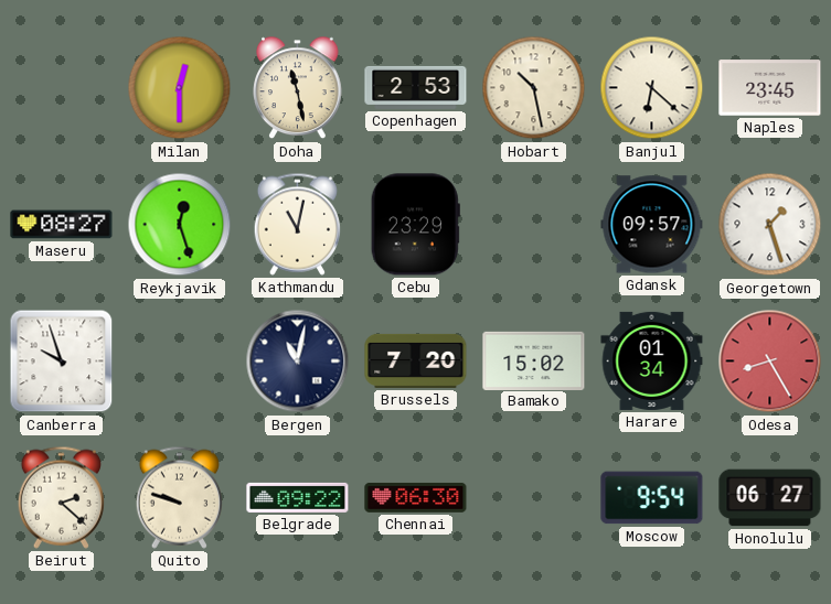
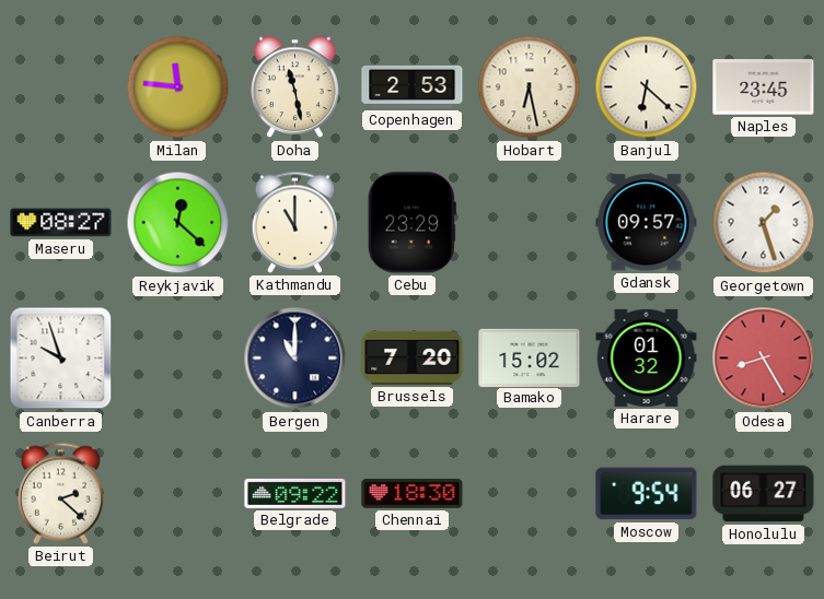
Milan: 12:30 -> 11:46 (178, 87)
Hobart: 10:28 -> 6:28 (530, 87)
Reykjavik: 12:27 -> 12:22 (178, 223)
Kathmandu: 11:02 -> 11:00 (294, 222)
Bergen: 11:02 -> 11:00 (295, 359)
Harare: 01:34 -> 01:32 (647, 357)
Quito: 9:48 -> none (179, 497)
Chennai: 06:30 -> 18:30 (413, 493)
